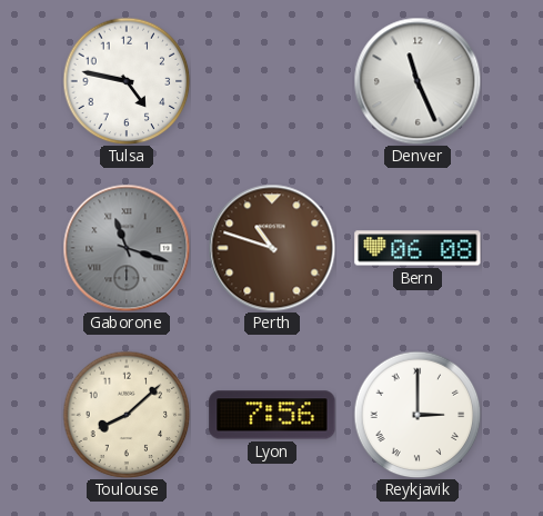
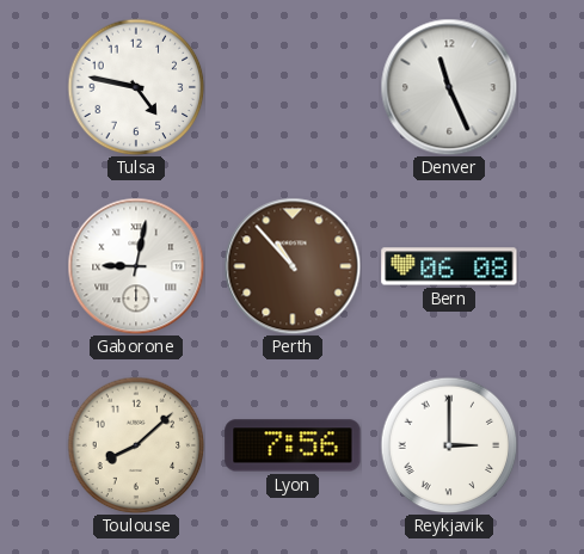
Gaborone: 11:18 -> 9:02 (136, 266)
Gaborone dial: grey -> white (136, 266)
Perth: 10:48 -> 10:53 (293, 266)
